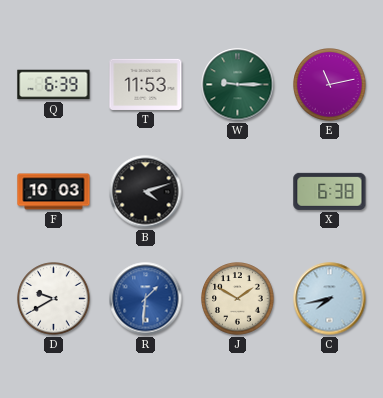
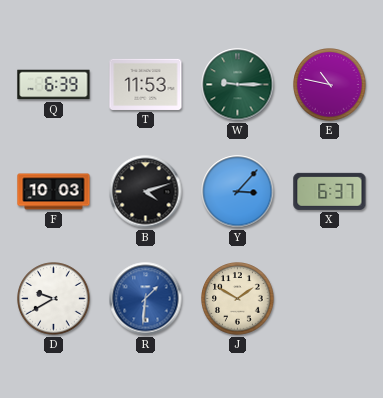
E: 11:13 -> 10:47 (330, 85)
Y: none -> 3:07 (238, 192)
X: 6:38 -> 6:37 (330, 191)
C: 7:43 -> none (330, 299)
